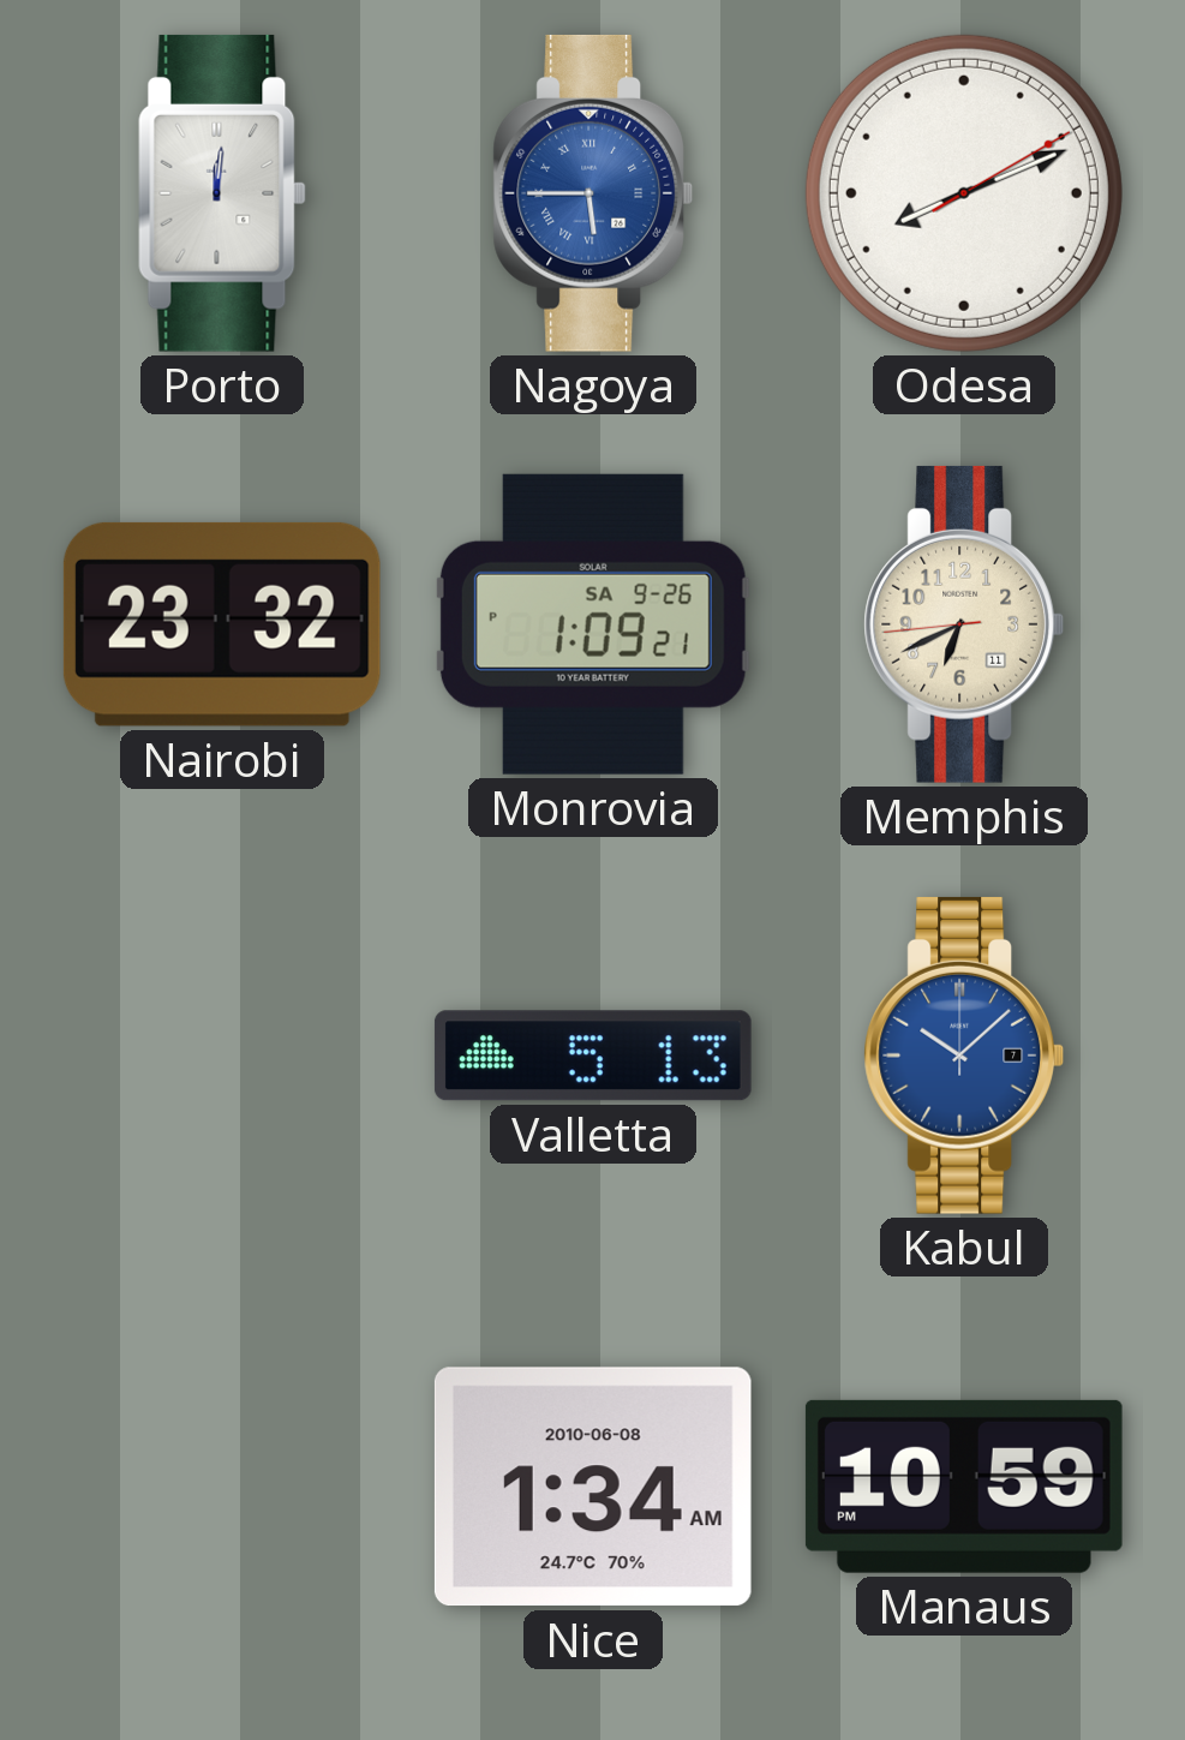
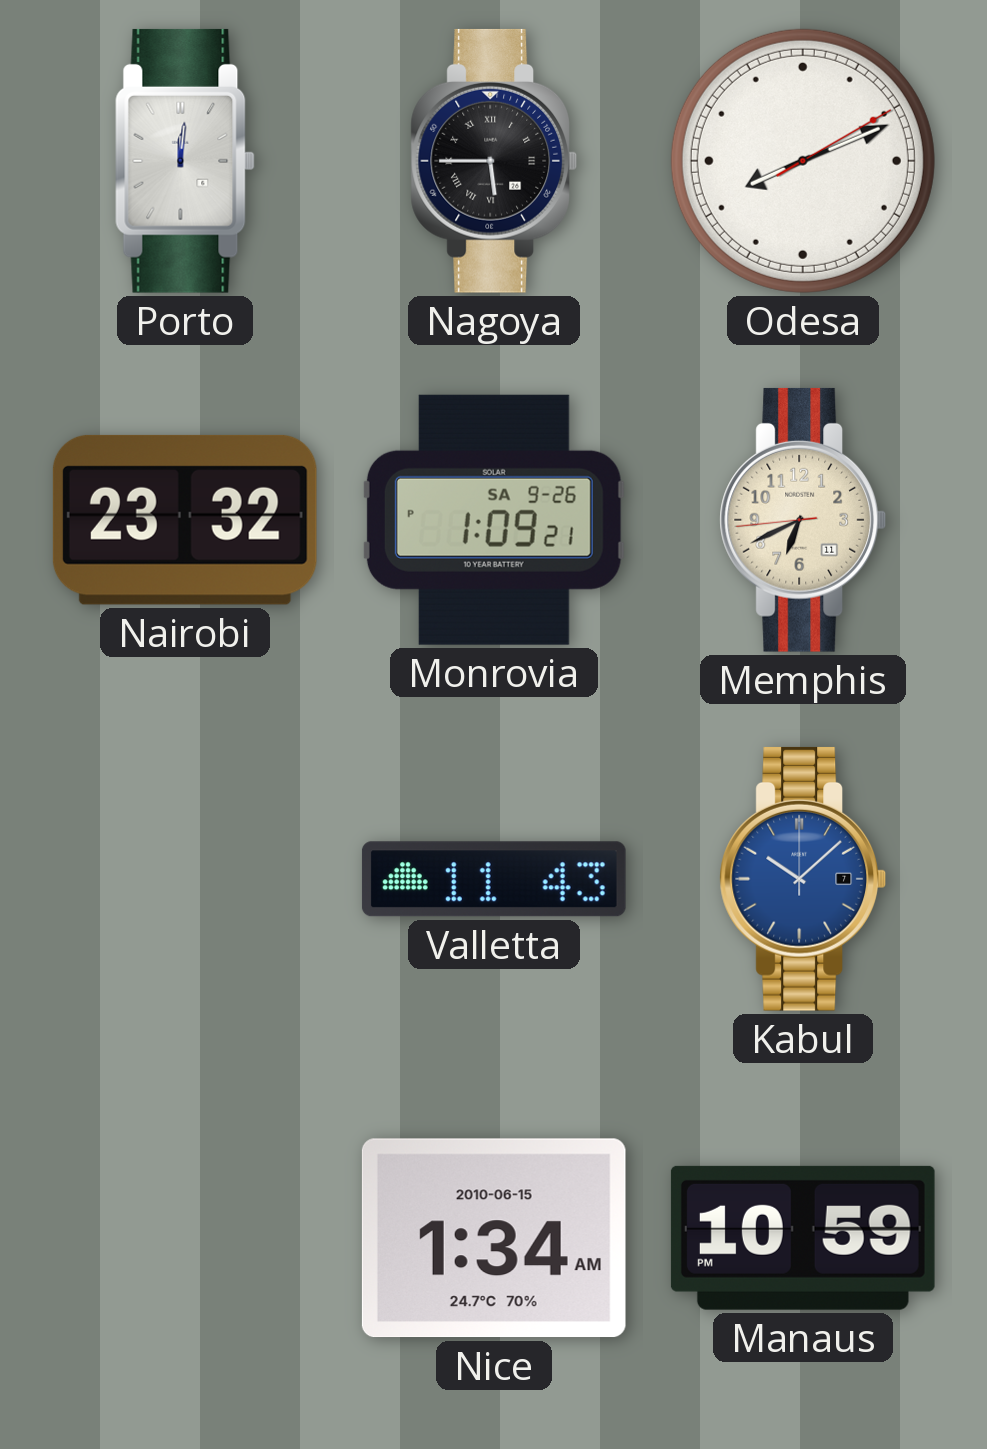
Nagoya dial: blue -> black (493, 161)
Valletta: 5:13 -> 11:43 (494, 879)
Nice date: 2010-06-08 -> 2010-06-15 (494, 1238)
